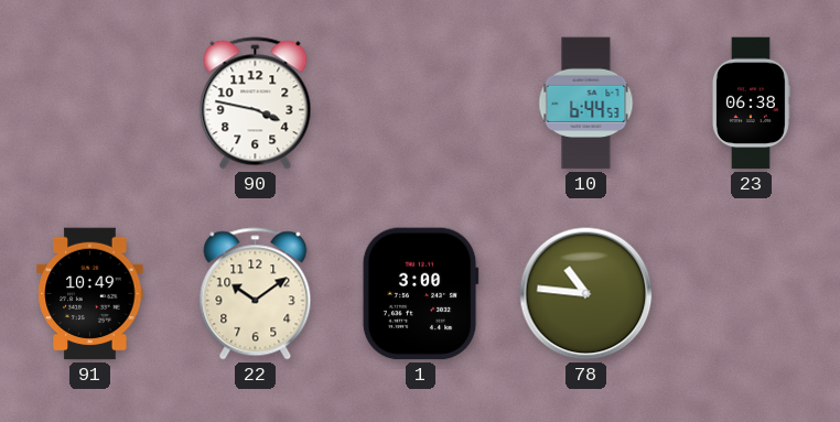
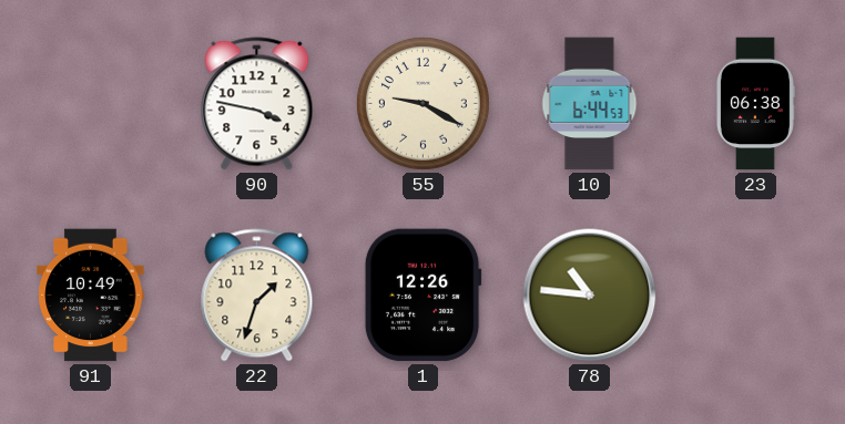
55: none -> 9:20 (423, 103)
22: 10:09 -> 1:33 (257, 296)
1: 3:00 -> 12:26 (423, 296)
